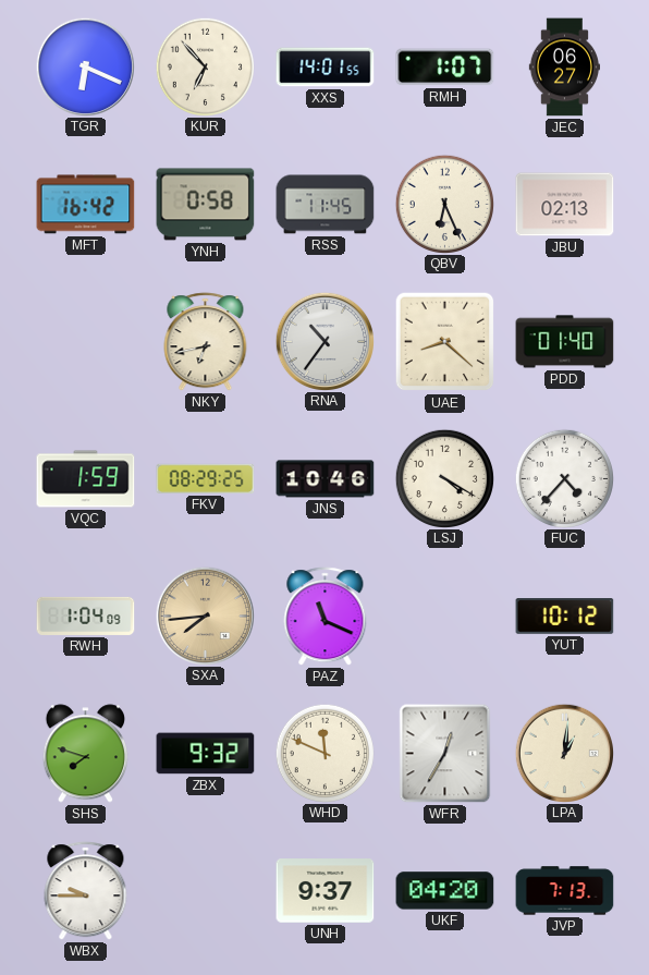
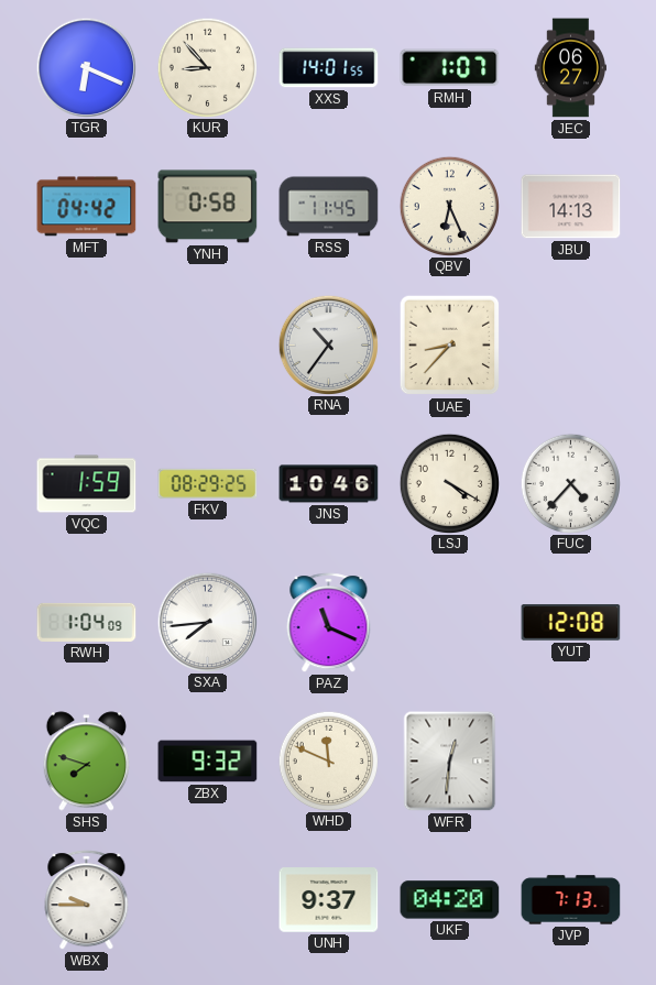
KUR: 6:53 -> 8:53 (207, 67)
MFT: 16:42 -> 04:42 (87, 207)
JBU: 02:13 -> 14:13 (571, 207)
NKY: 6:43 -> none (206, 342)
UAE: 8:22 -> 8:37 (450, 346)
PDD: 01:40 -> none (565, 342)
SXA dial: champagne -> white (207, 622)
YUT: 10:12 -> 12:08 (571, 623)
WFR: 12:35 -> 12:31 (450, 762)
LPA: 1:01 -> none (564, 753)
